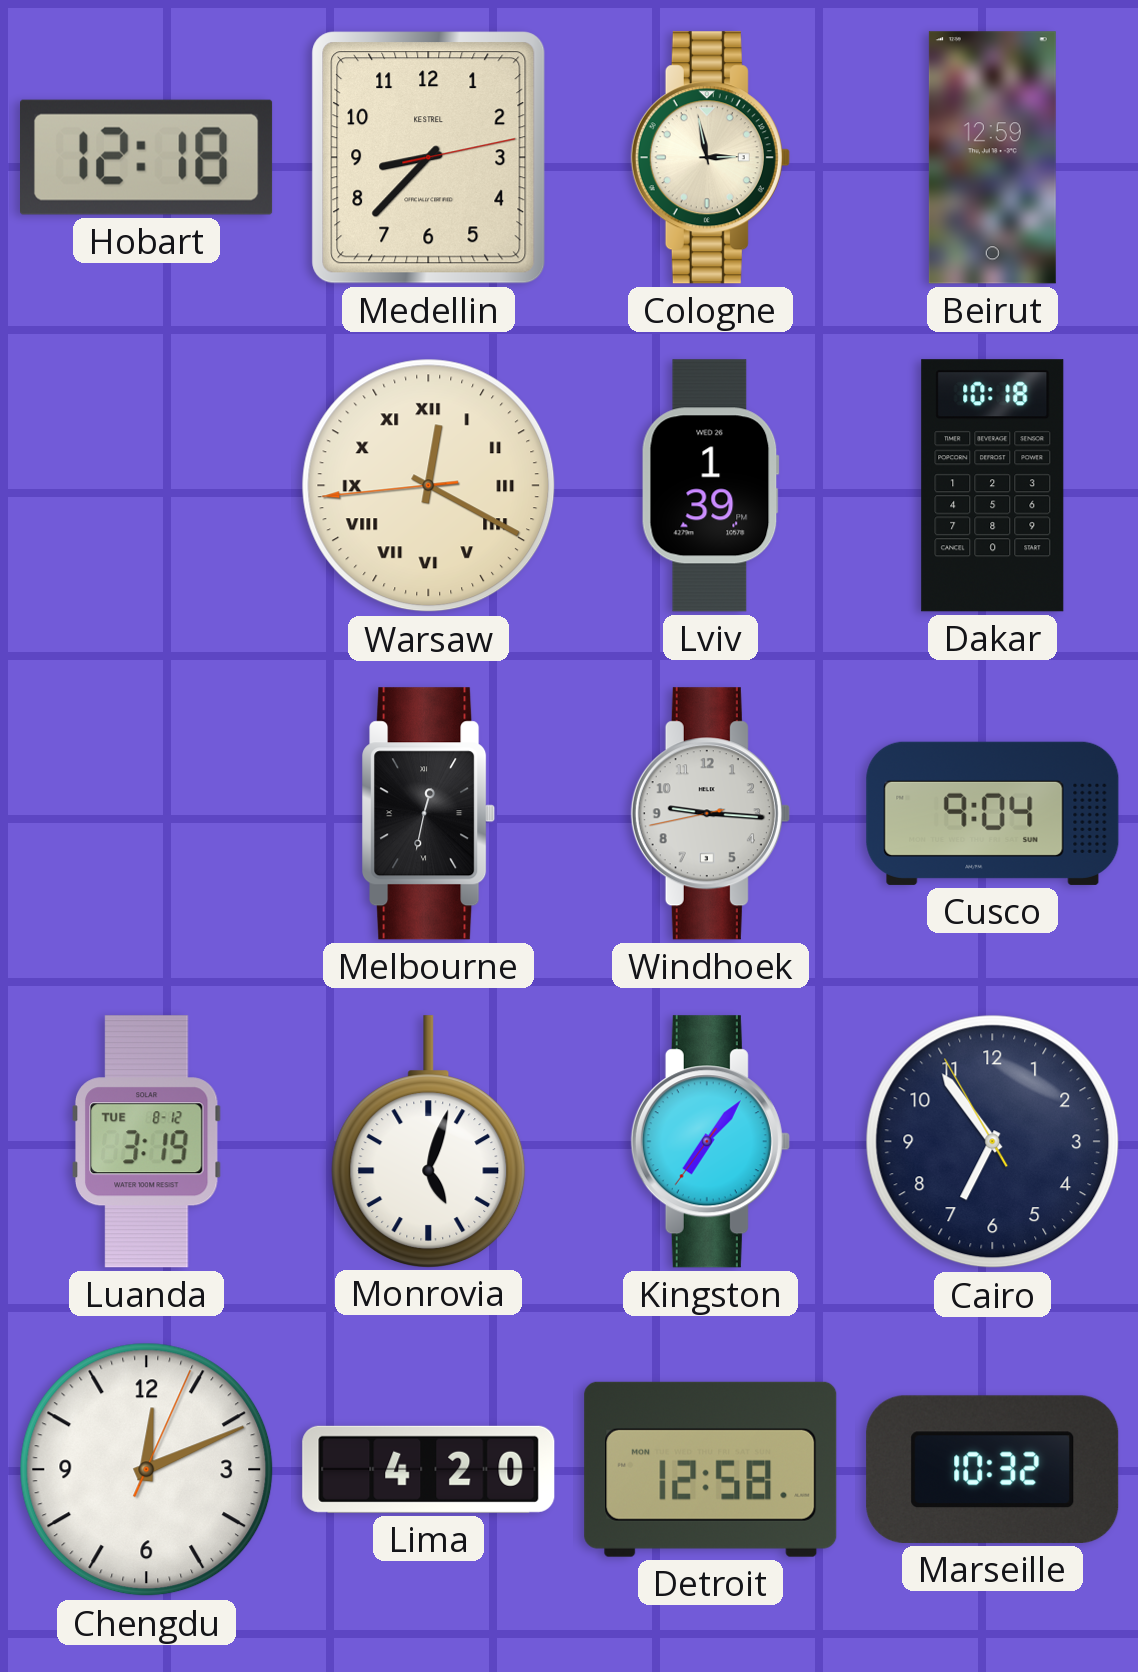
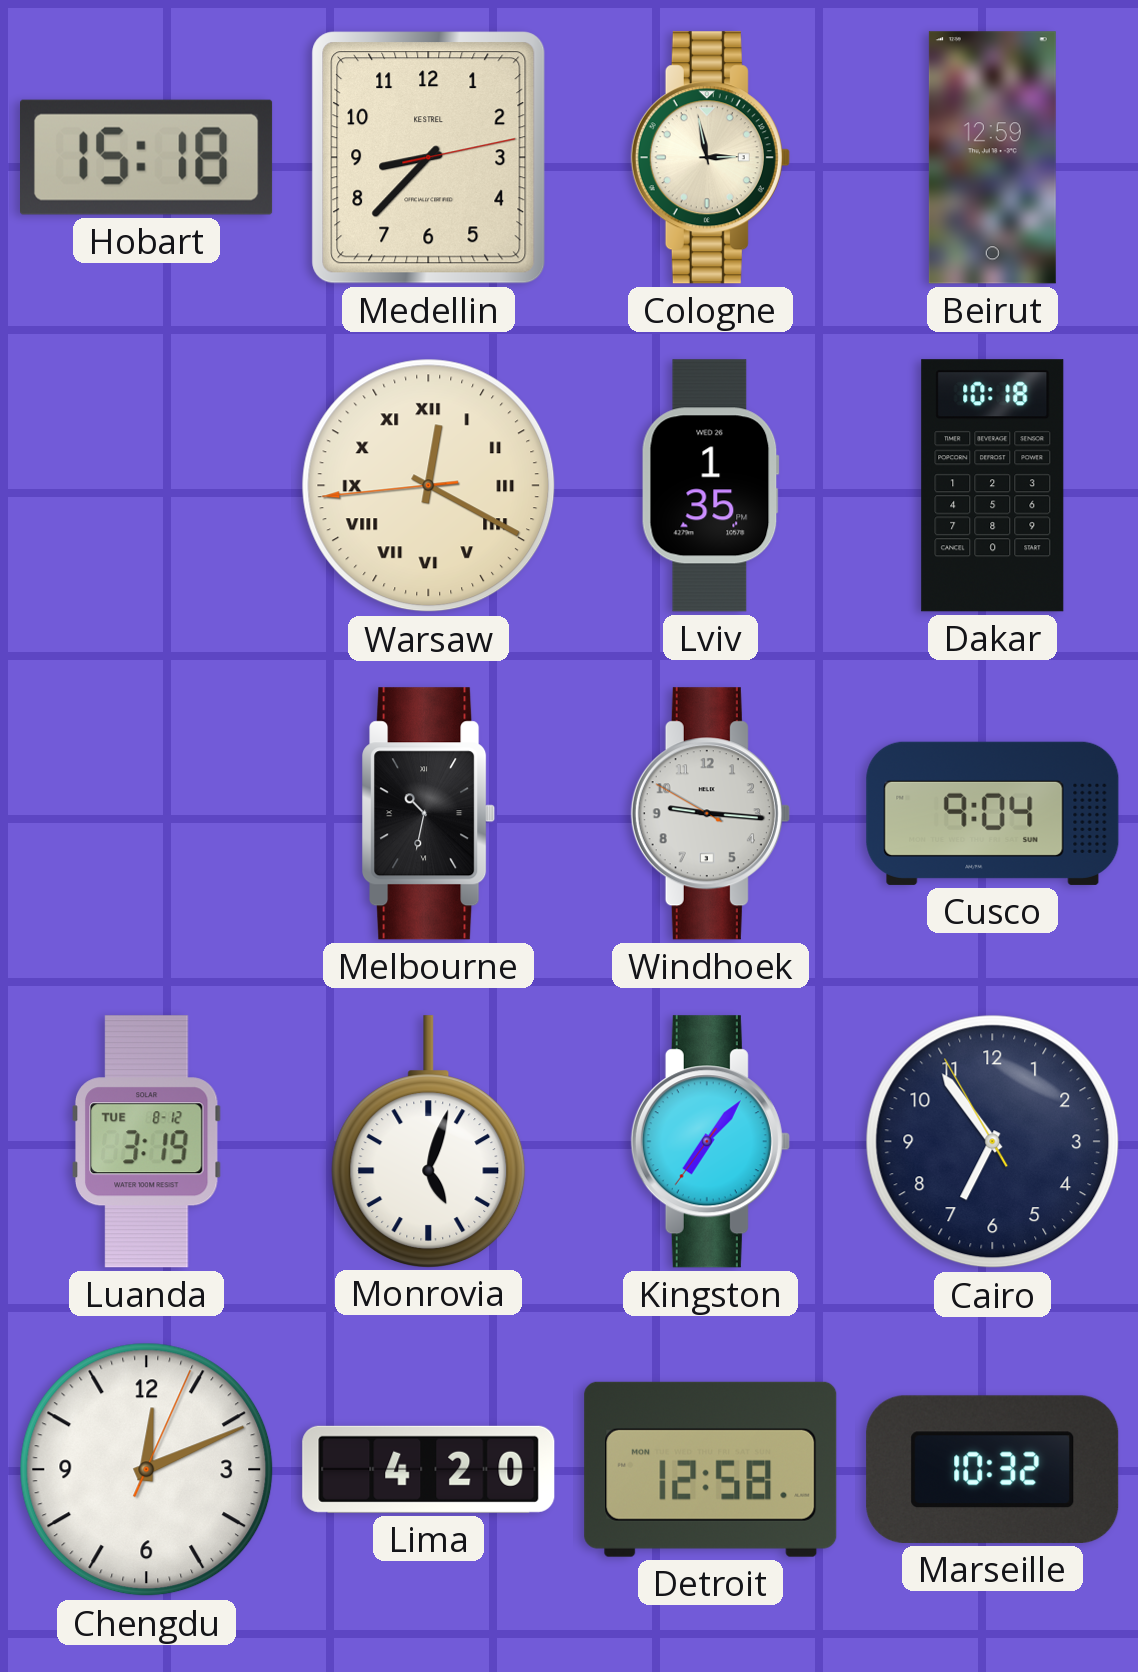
Hobart: 12:18 -> 15:18 (147, 157)
Lviv: 1:39 -> 1:35 (710, 486)
Melbourne: 12:32 -> 10:32 (429, 814)
Windhoek: 9:15:43 -> 9:15:50 (710, 814)
